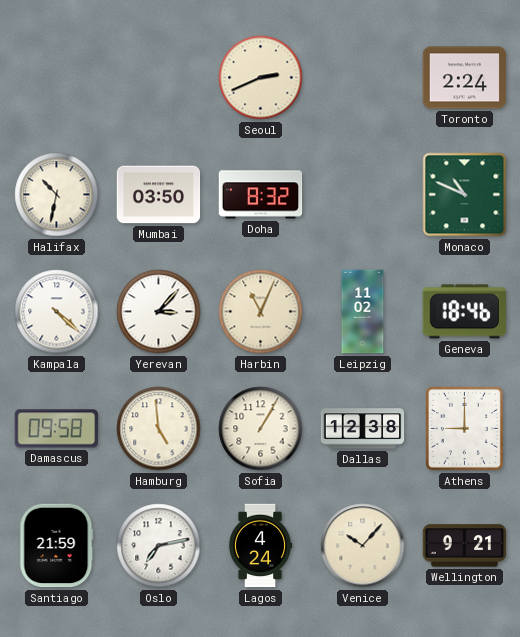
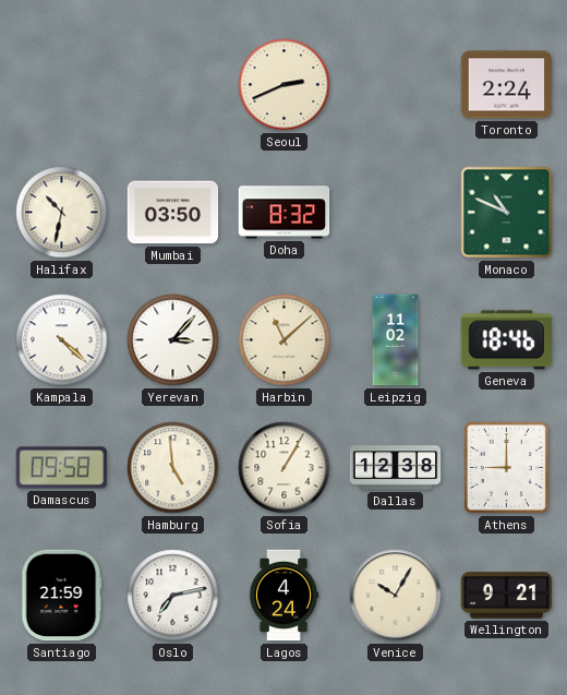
Harbin: 11:04 -> 11:08 (285, 340)
Venice: 10:07 -> 10:05 (396, 596)
